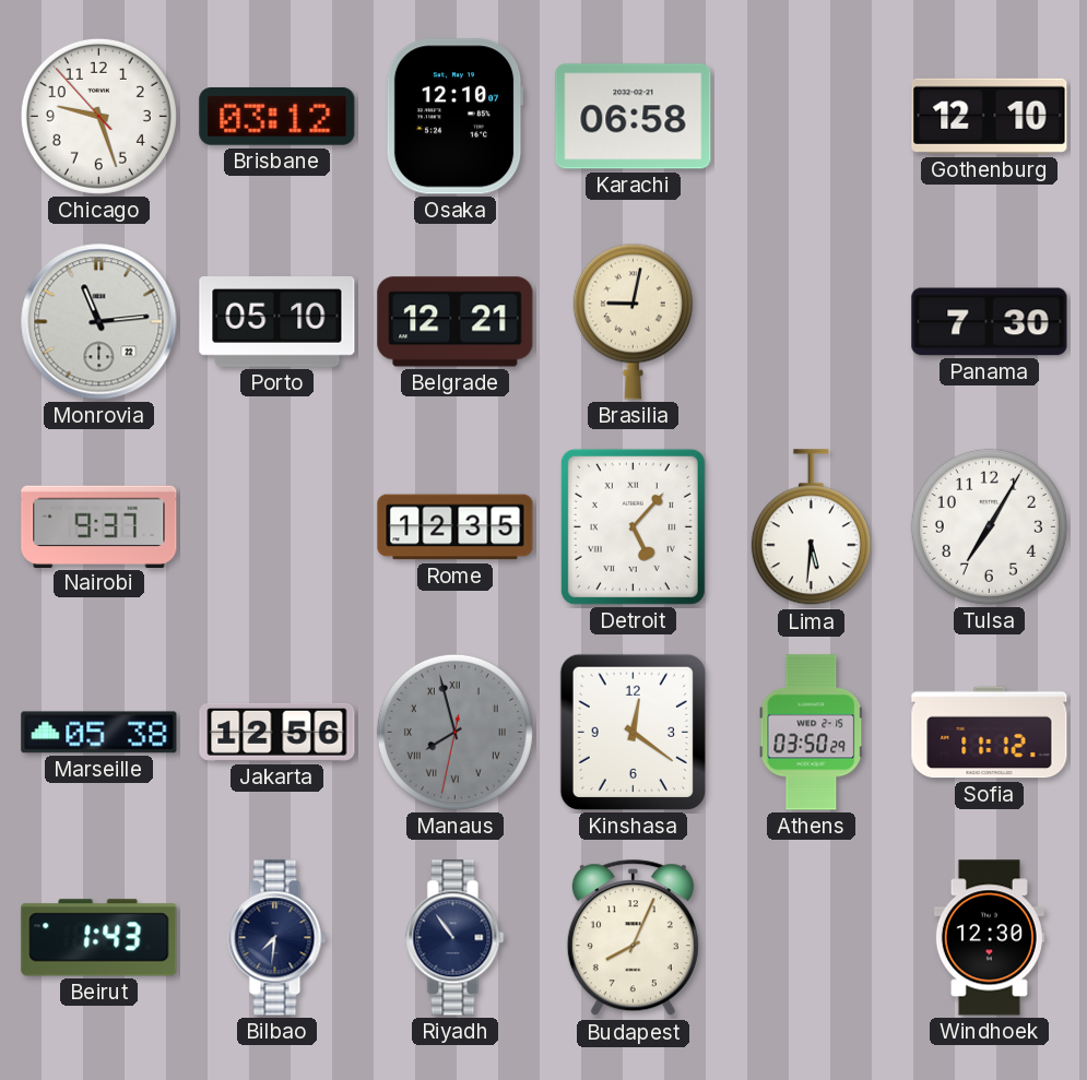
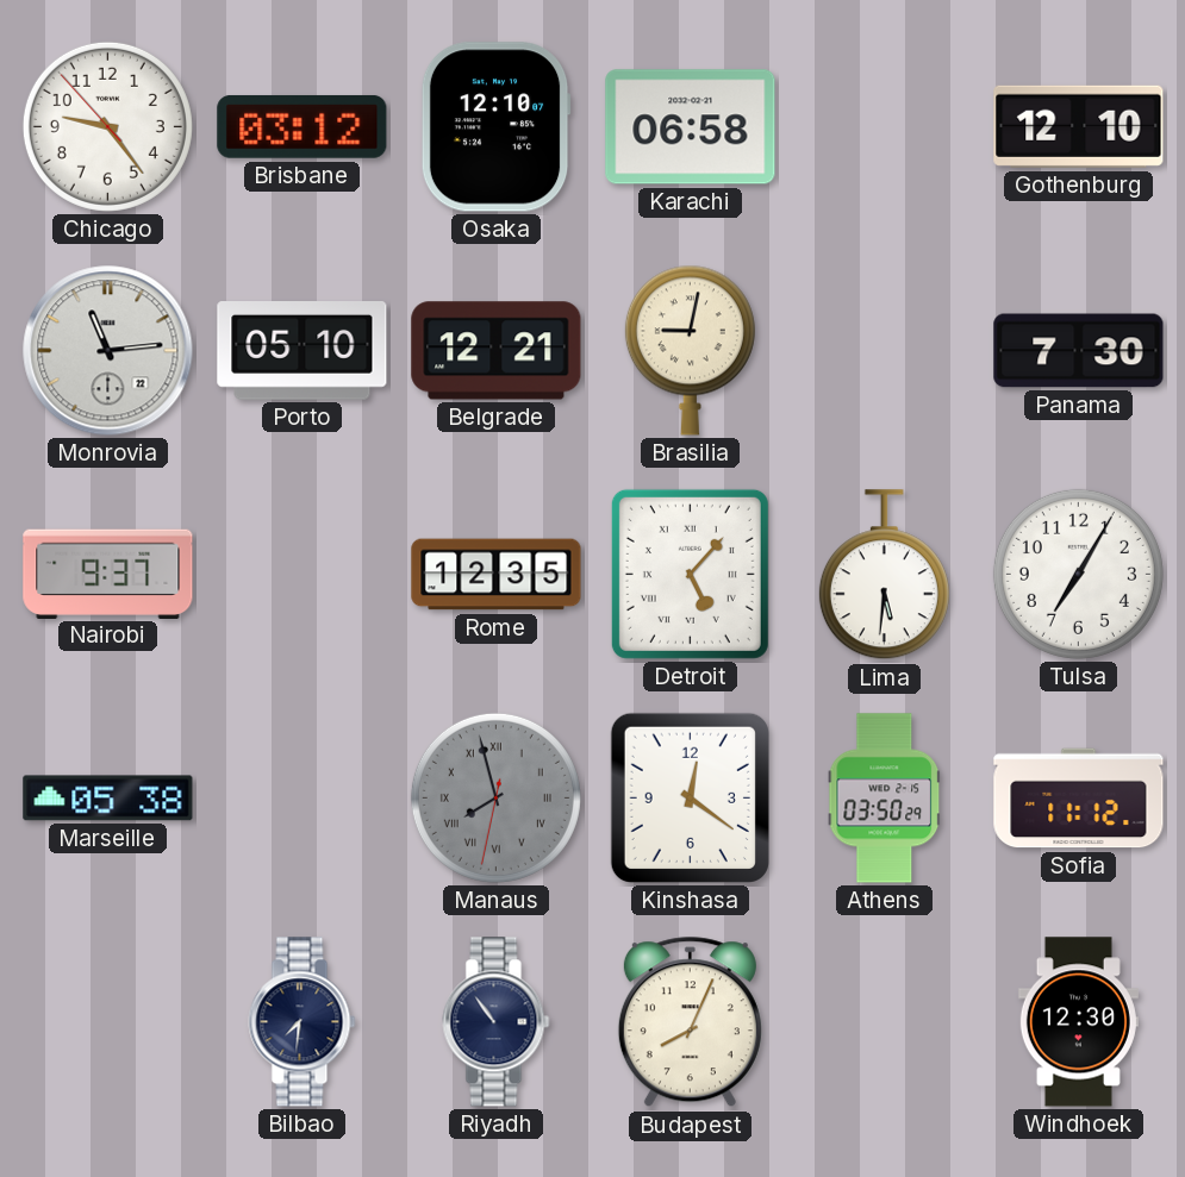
Chicago: 9:26 -> 9:23 (107, 126)
Jakarta: 12:56 -> none (277, 732)
Beirut: 1:43 -> none (99, 938)
